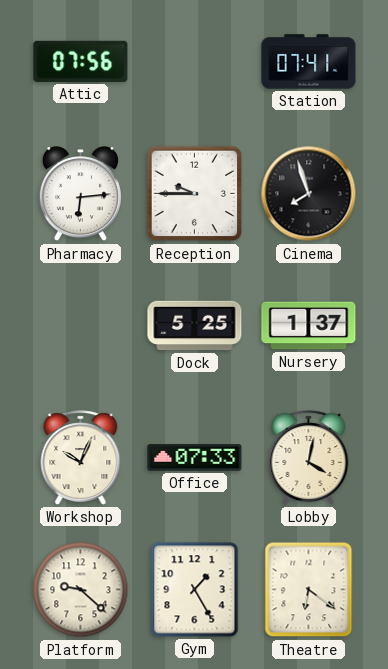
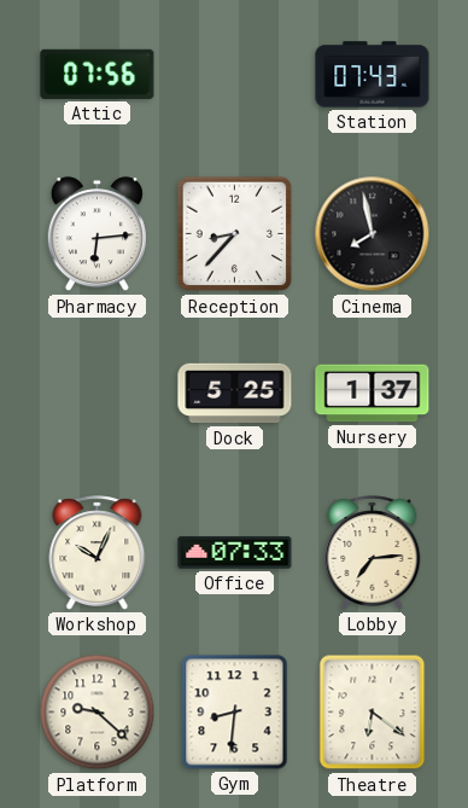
Station: 07:41 -> 07:43 (373, 75)
Reception: 9:45 -> 8:37 (235, 234)
Cinema: 7:57 -> 7:58 (373, 234)
Lobby: 4:02 -> 7:14 (373, 553)
Gym: 1:25 -> 8:31 (235, 713)
